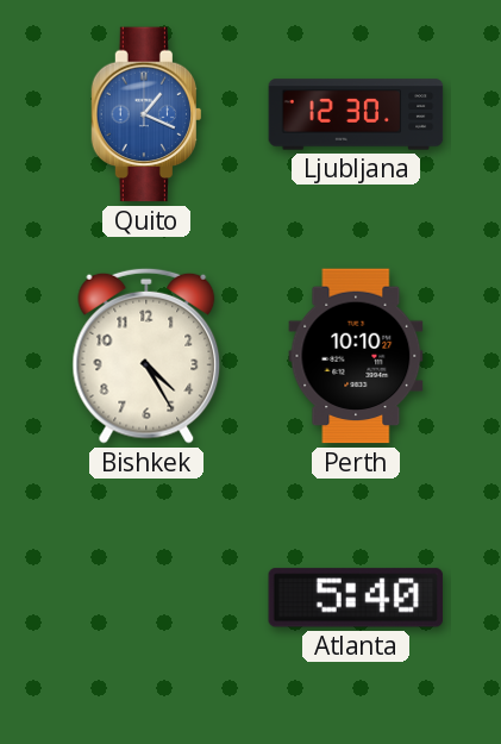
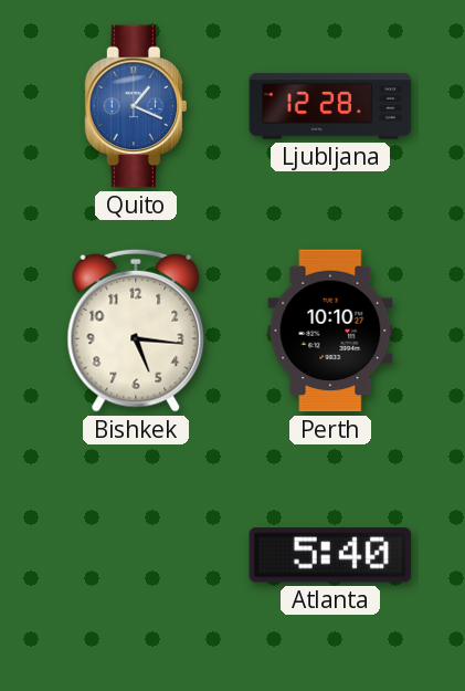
Ljubljana: 12:30 -> 12:28 (330, 106)
Bishkek: 4:25 -> 5:16 (136, 331)
